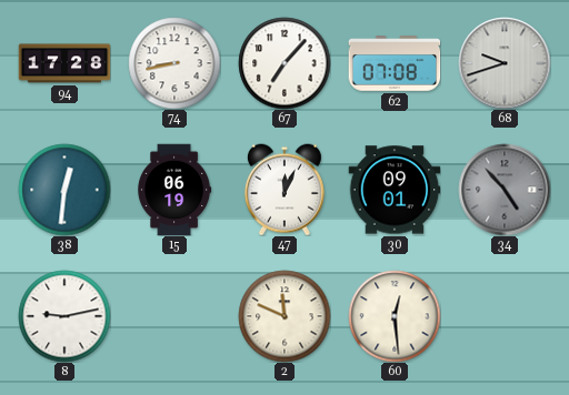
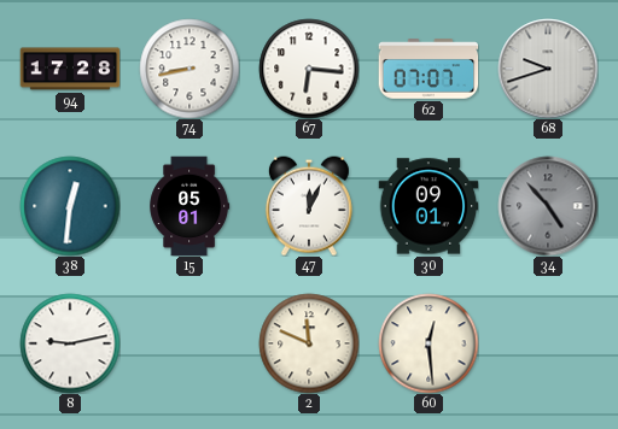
67: 7:07 -> 6:16 (309, 69)
62: 07:08 -> 07:07 (428, 69)
15: 06:19 -> 05:01 (190, 206)
